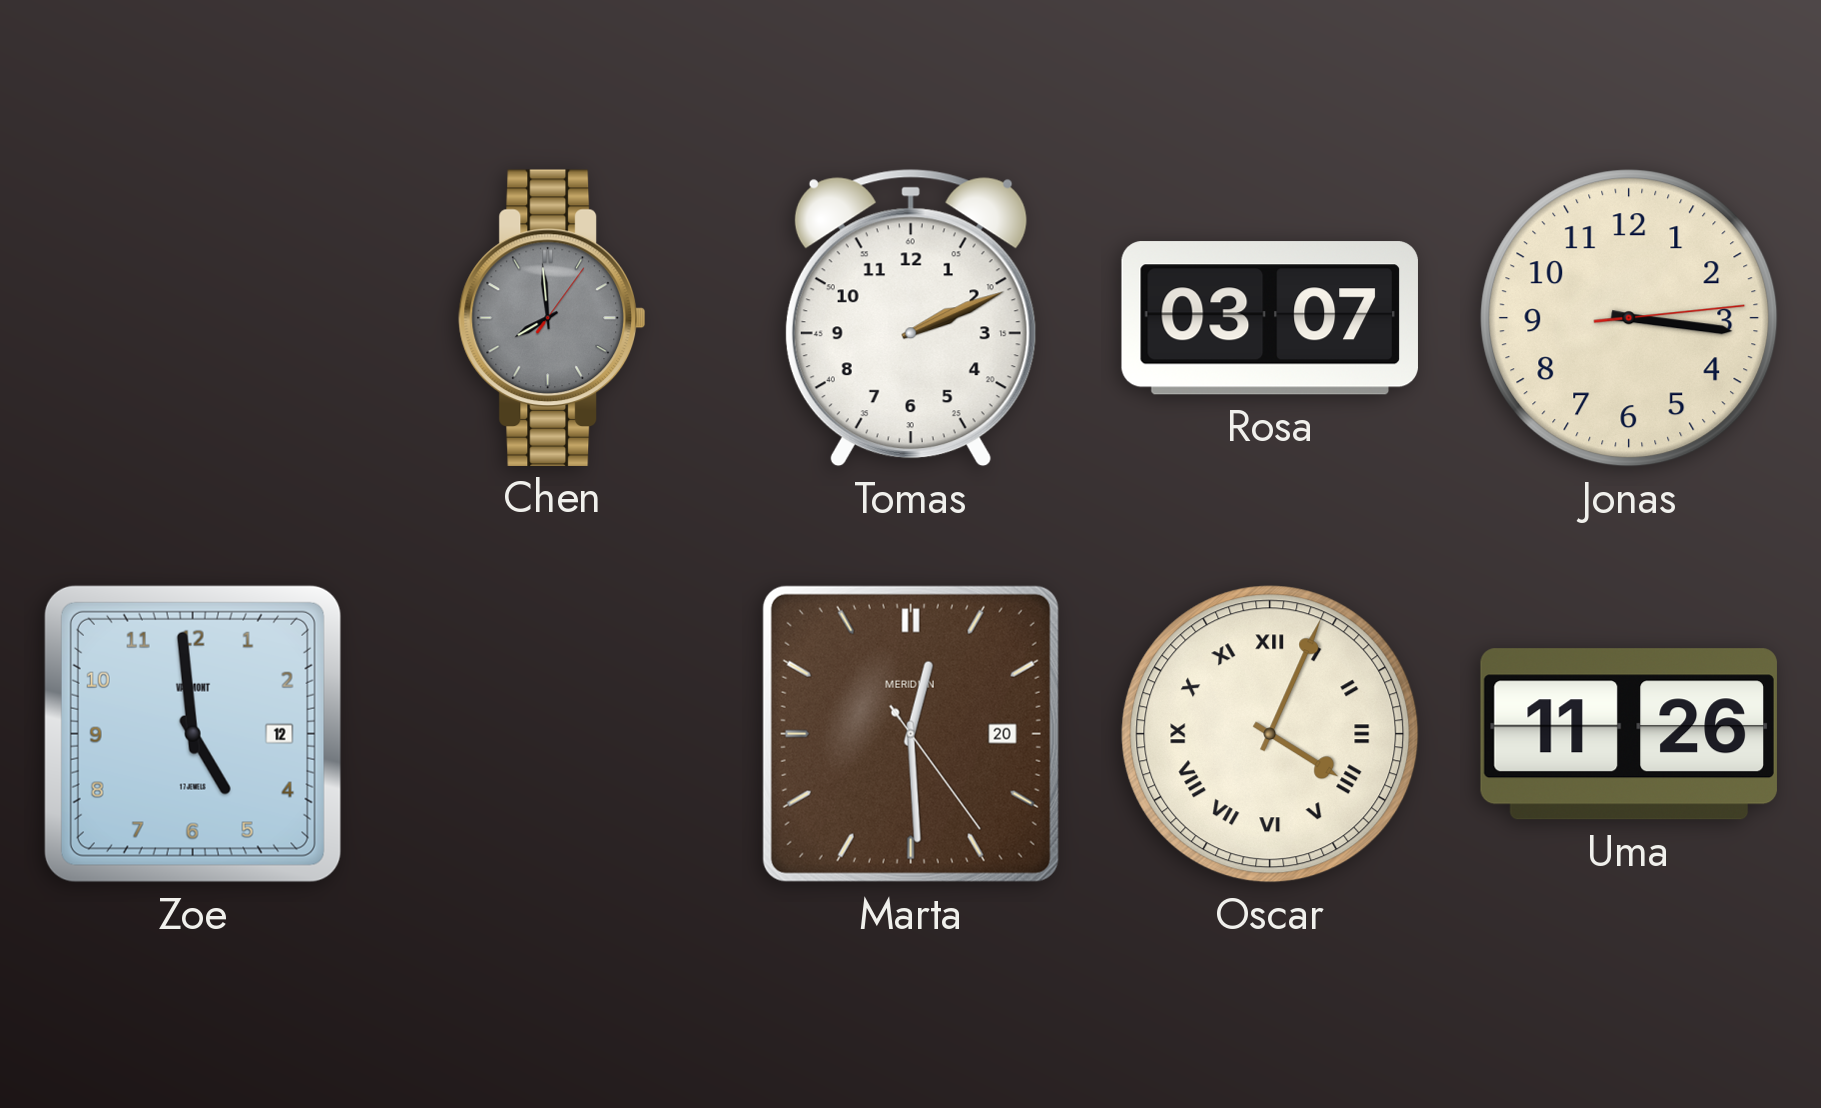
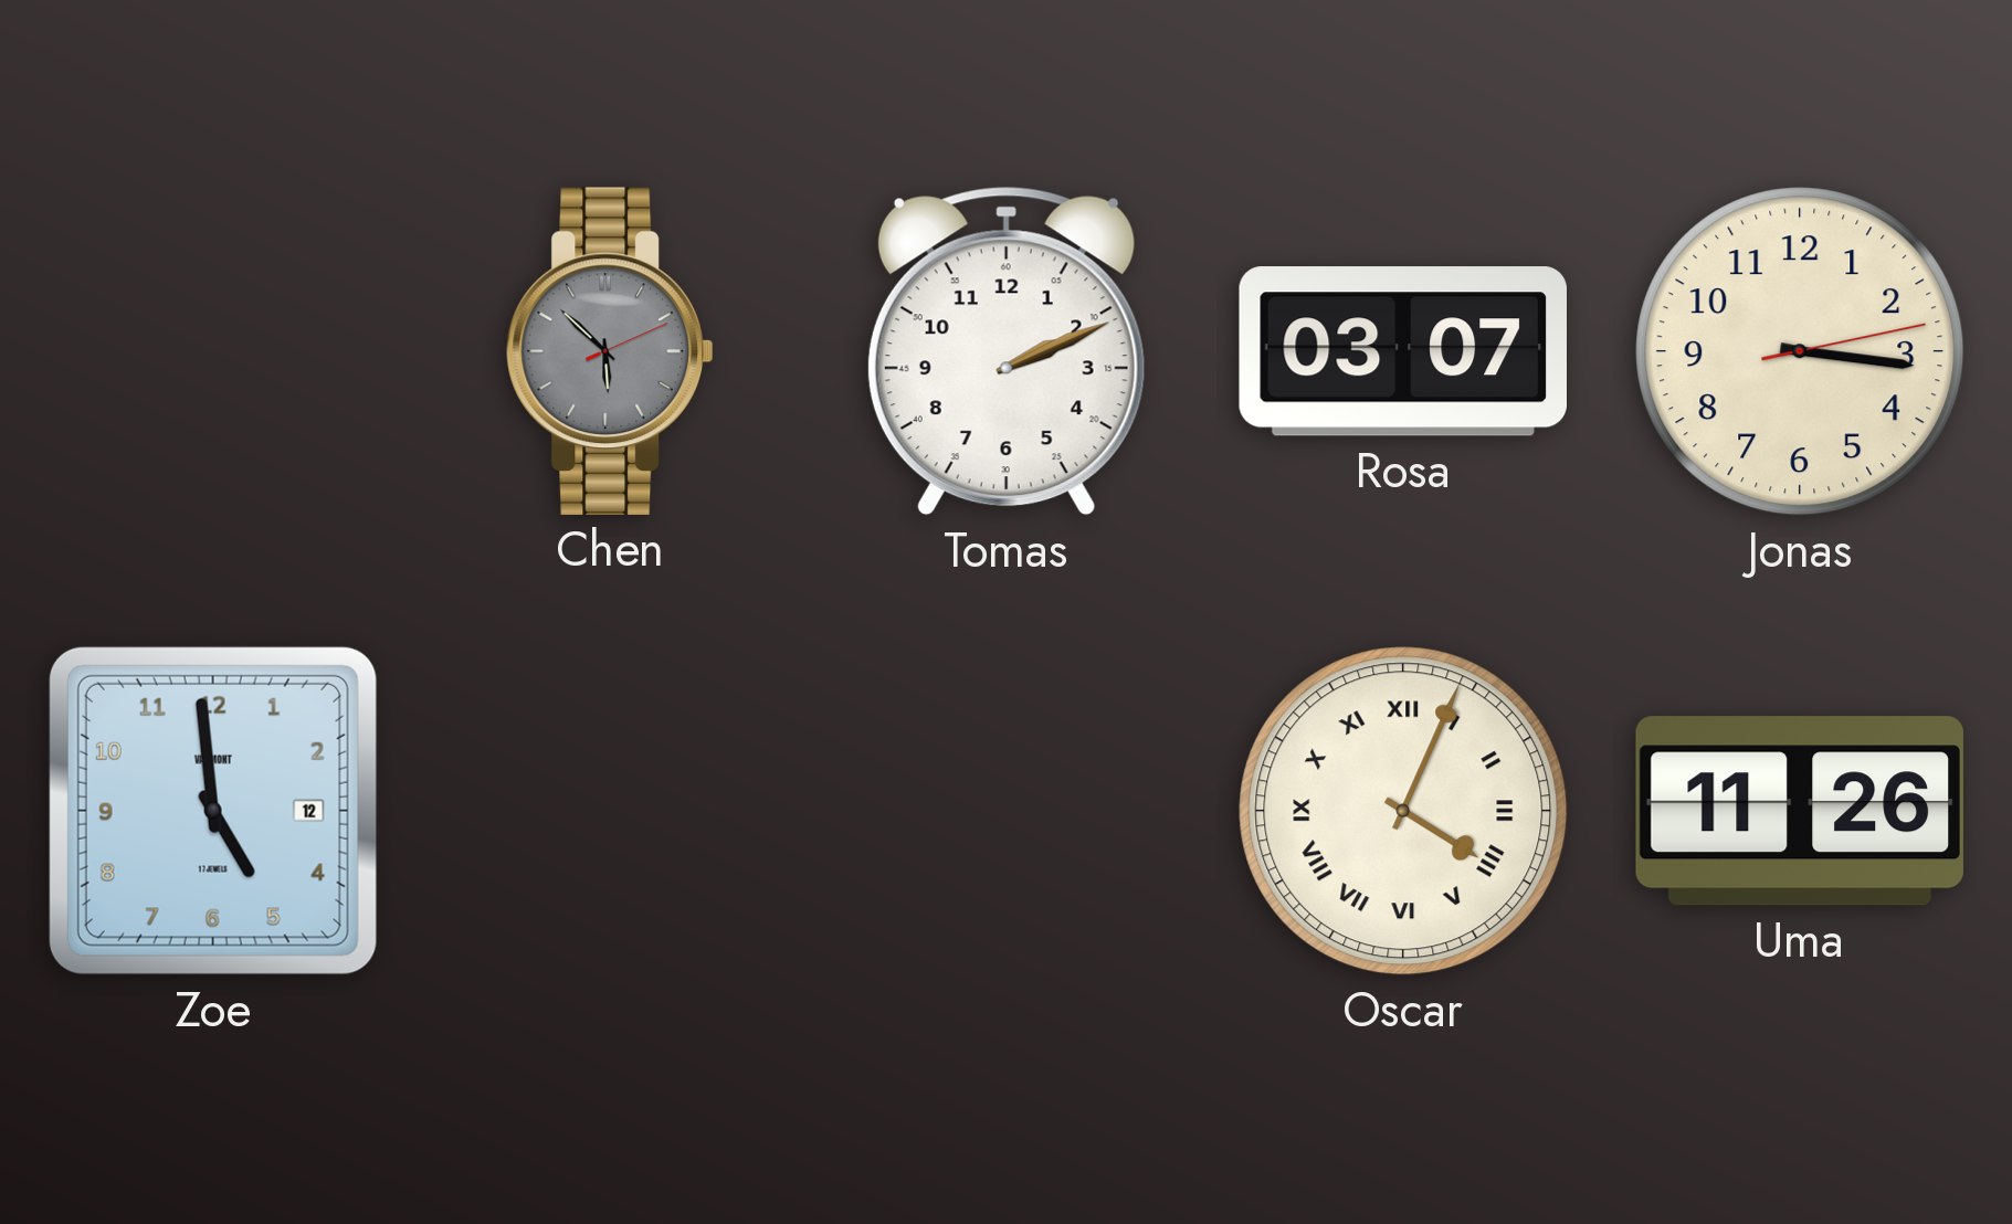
Chen: 7:59 -> 5:52 (609, 351)
Jonas: 3:16:14 -> 3:16:13 (1800, 351)
Marta: 12:29 -> none (911, 734)
